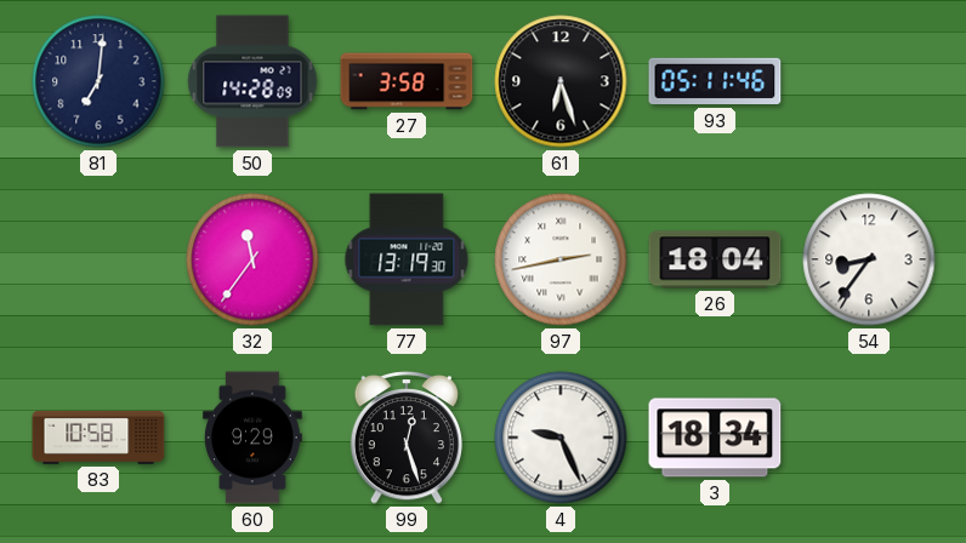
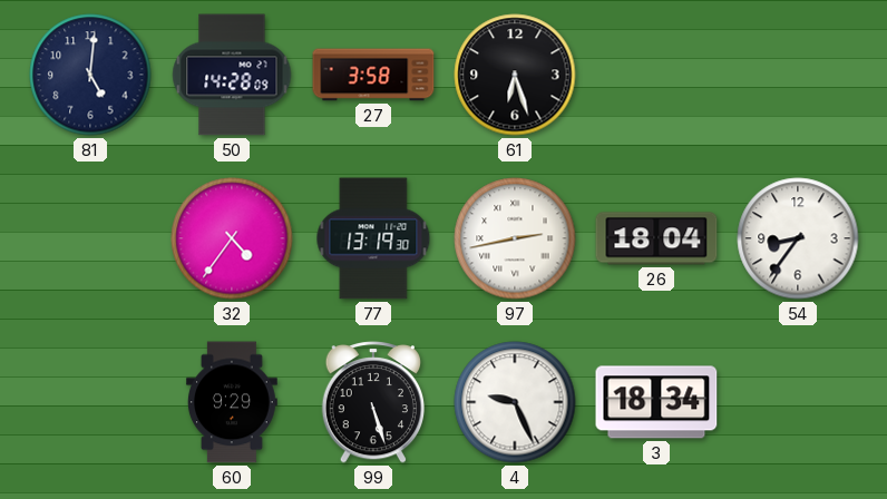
81: 7:01 -> 5:01 (90, 75)
93: 05:11 -> none (715, 81)
32: 11:36 -> 4:36 (232, 238)
83: 10:58 -> none (98, 438)
99: 12:27 -> 5:27 (372, 403)
